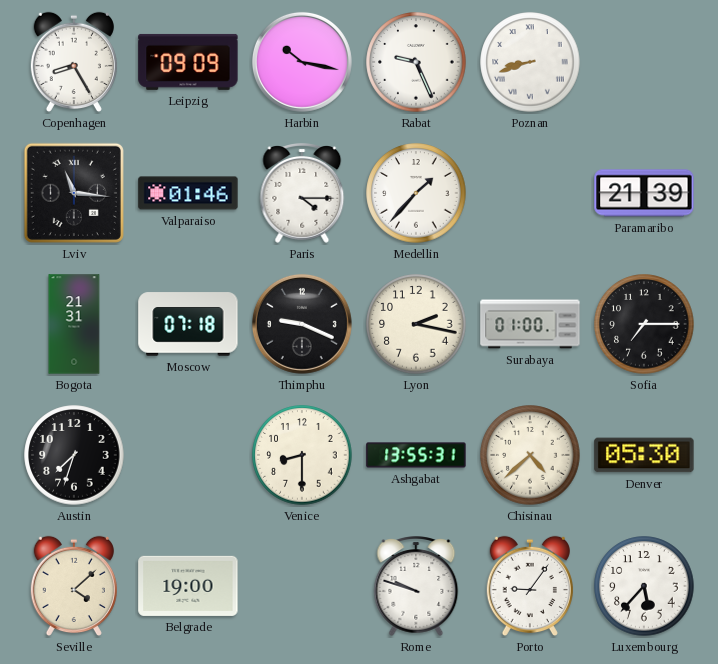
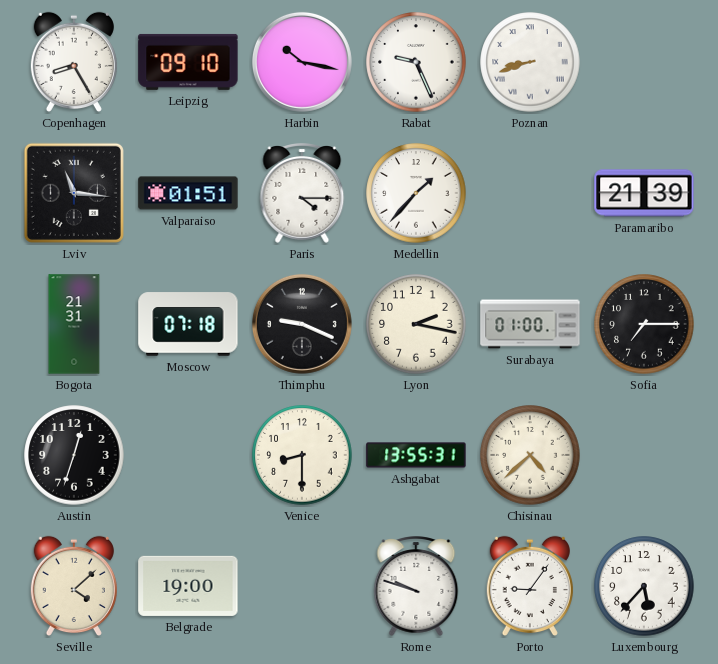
Leipzig: 09:09 -> 09:10 (188, 62)
Valparaiso: 01:46 -> 01:51 (188, 193)
Austin: 7:33 -> 12:33 (74, 455)
Denver: 05:30 -> none (644, 455)
